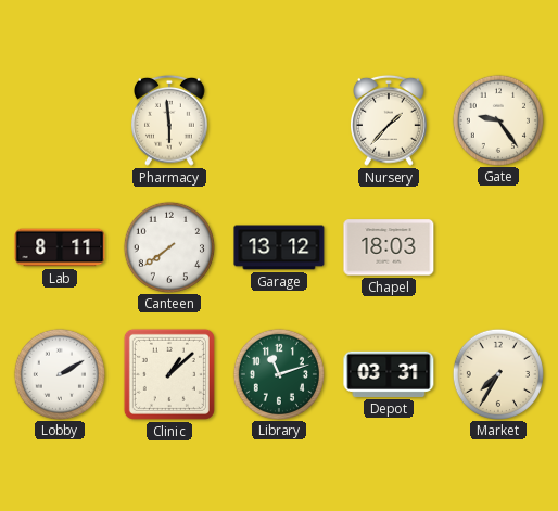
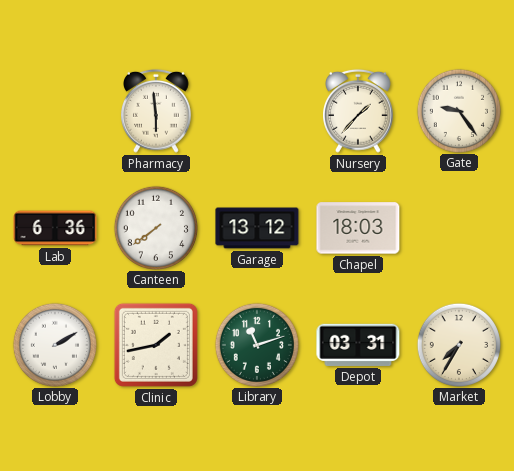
Lab: 8:11 -> 6:36 (55, 228)
Clinic: 1:08 -> 1:43 (156, 345)
